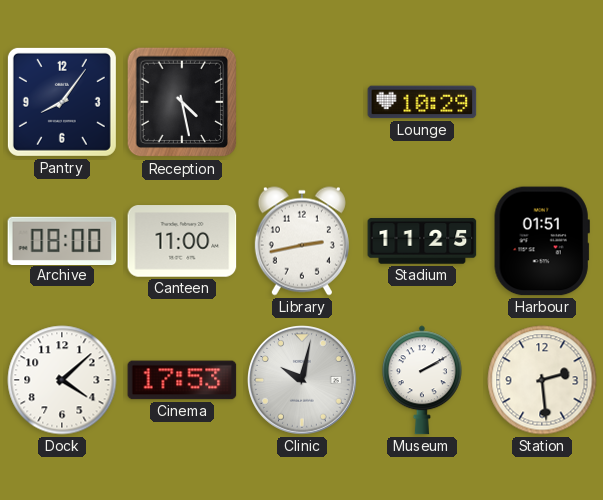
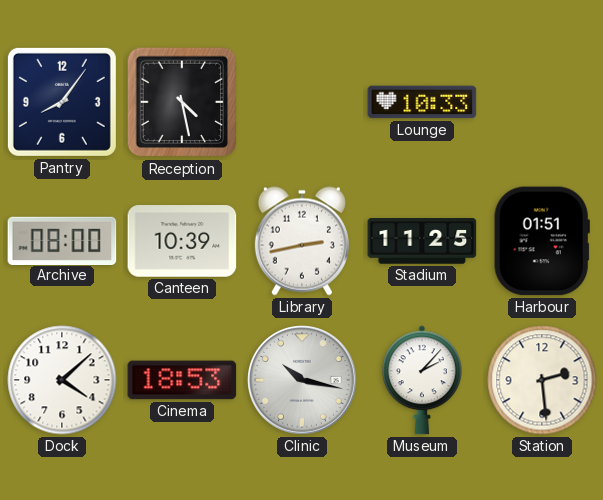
Lounge: 10:29 -> 10:33 (422, 102)
Canteen: 11:00 -> 10:39 (182, 241)
Cinema: 17:53 -> 18:53 (182, 380)
Clinic: 10:02 -> 10:17 (303, 381)
Museum: 2:10 -> 2:07 (422, 380)
